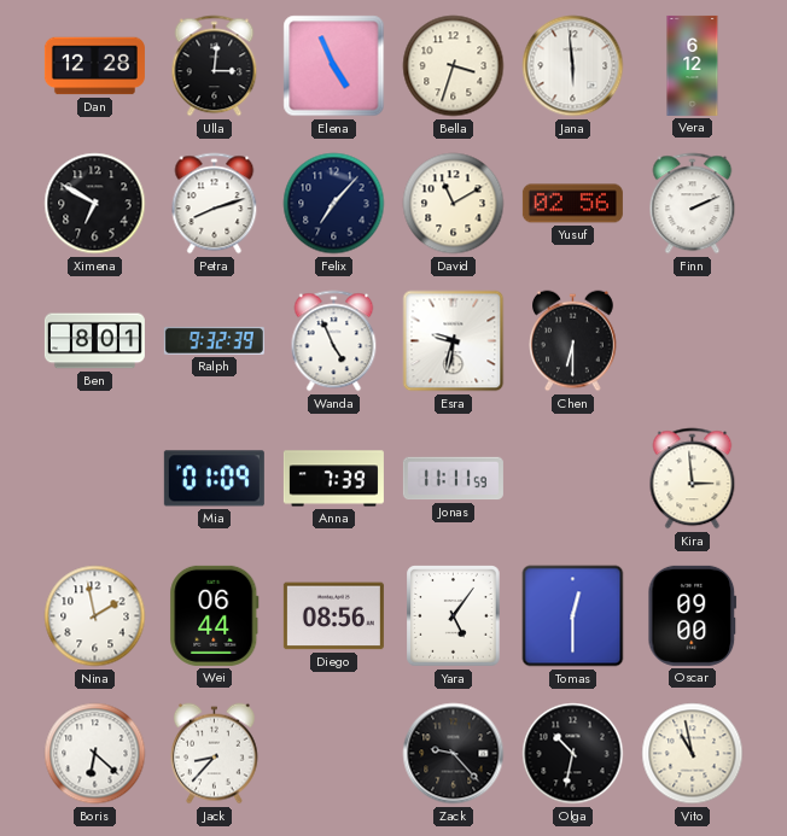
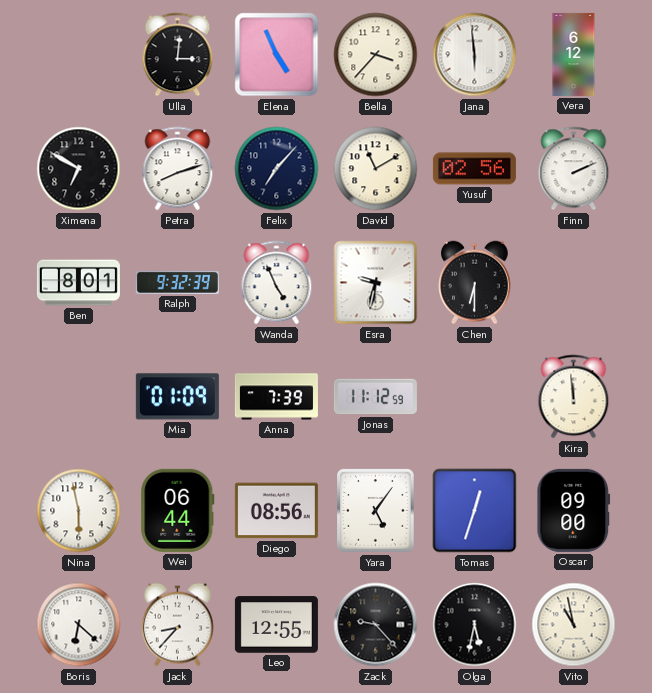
Dan: 12:28 -> none (94, 66)
Bella: 3:33 -> 3:37 (376, 55)
Jonas: 11:11 -> 11:12 (375, 397)
Kira: 2:59 -> 11:59 (574, 397)
Nina: 1:58 -> 5:58 (79, 511)
Tomas: 12:30 -> 12:33 (475, 511)
Leo: none -> 12:55 (276, 625)
Olga: 10:32 -> 5:32 (475, 625)
